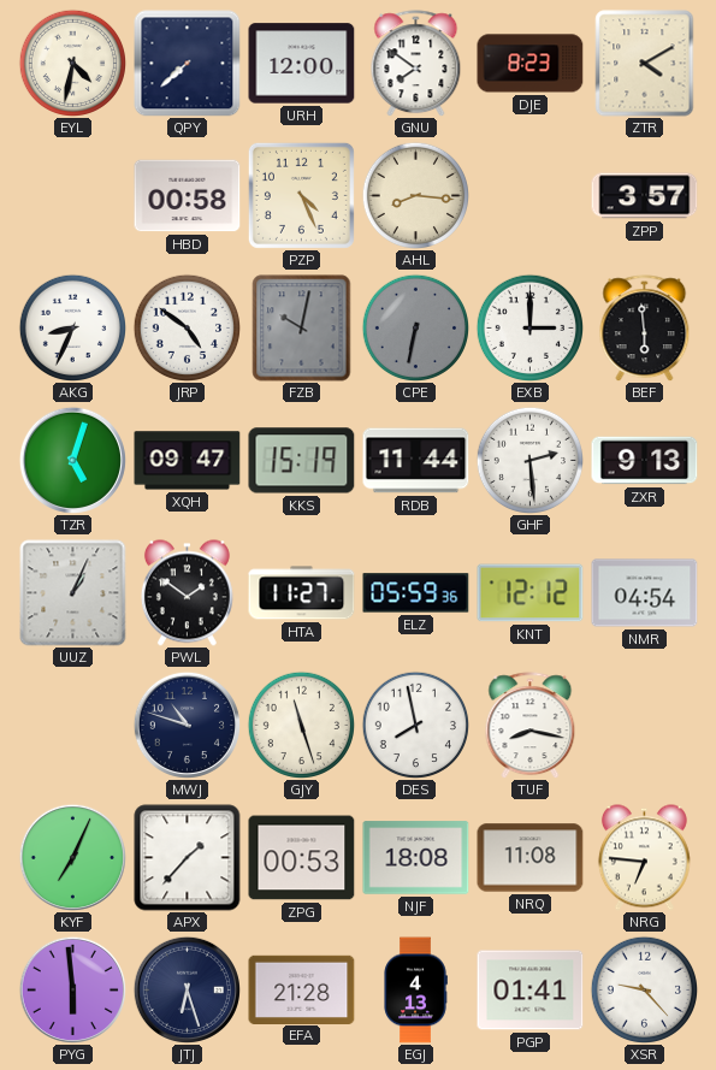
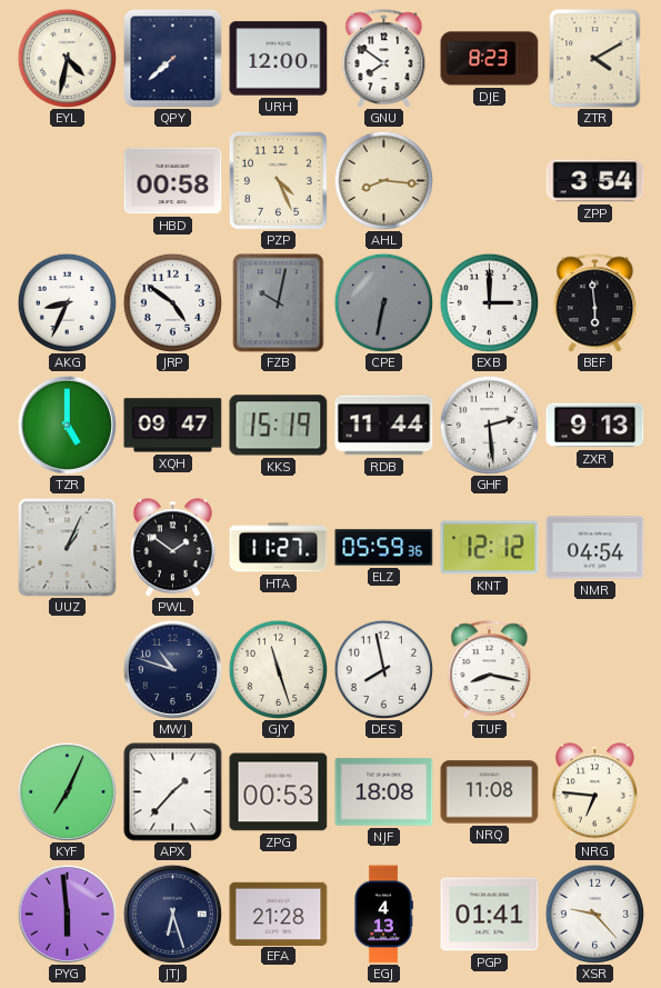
ZPP: 3:57 -> 3:54 (595, 181)
TZR: 5:03 -> 5:00 (67, 425)
